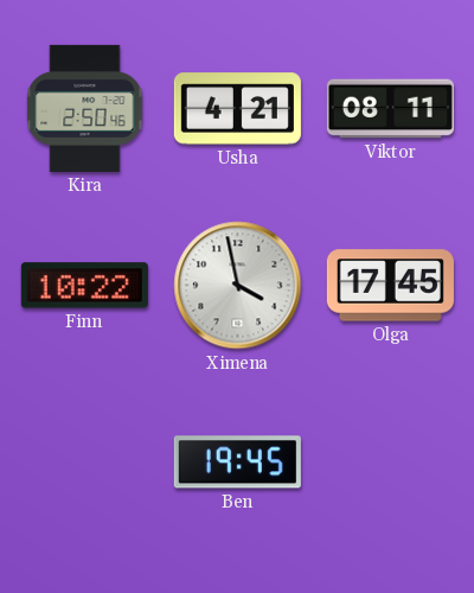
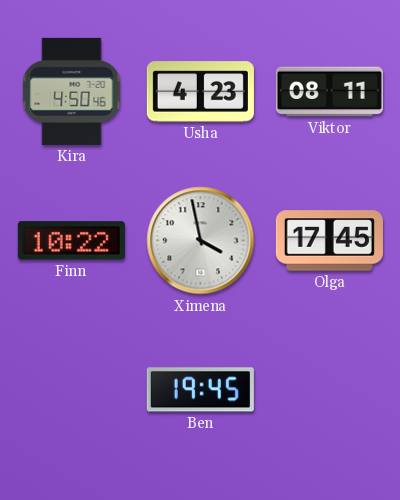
Kira: 2:50 -> 4:50 (72, 91)
Usha: 4:21 -> 4:23 (200, 92)
